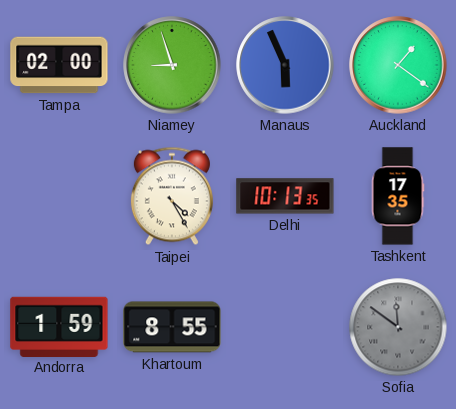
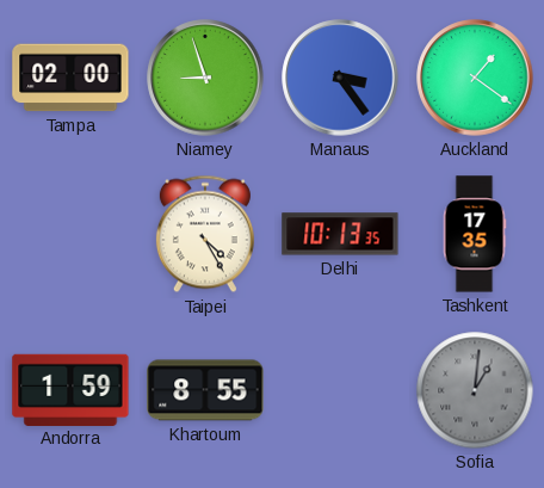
Manaus: 5:56 -> 3:24 (340, 78)
Sofia: 11:51 -> 1:01 (475, 390)
